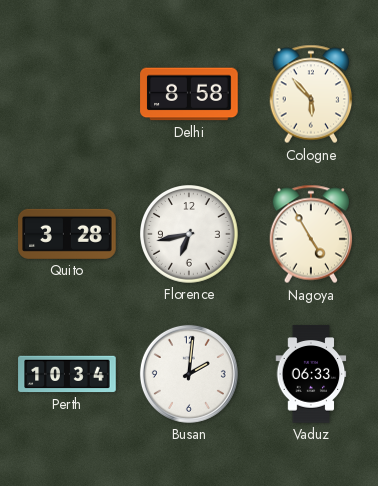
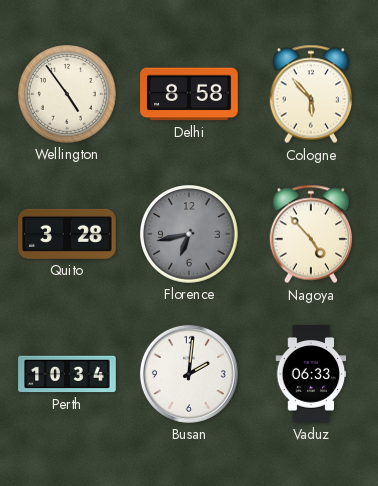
Wellington: none -> 4:54 (68, 95)
Florence dial: white -> grey (190, 235)
Nagoya: 4:55 -> 4:53 (311, 234)
